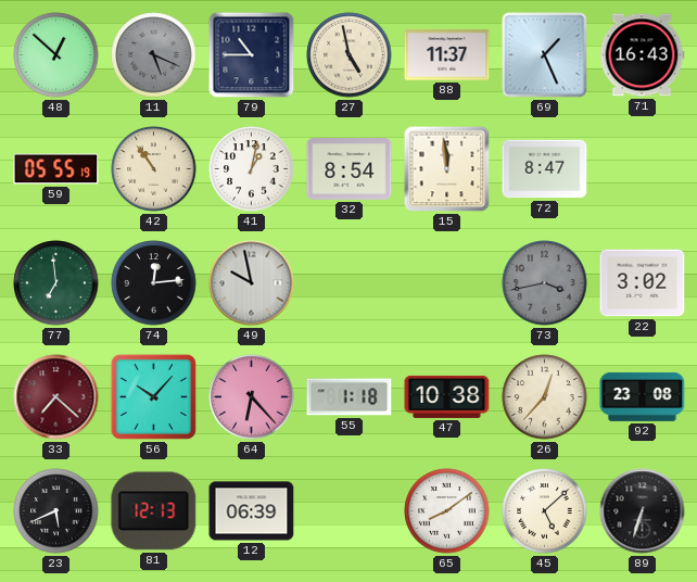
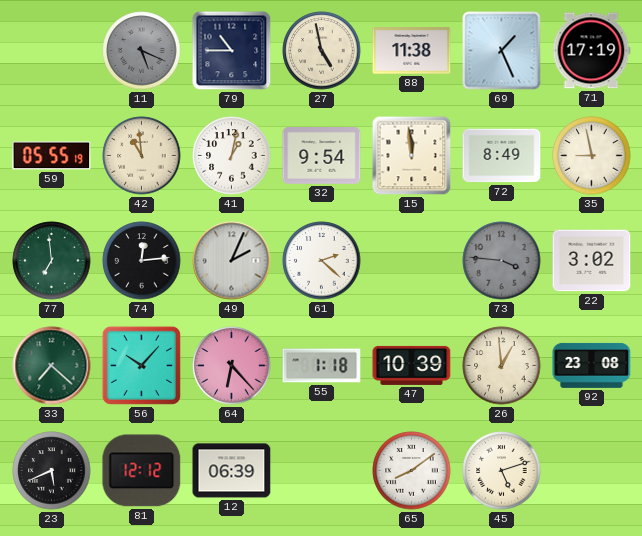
48: 12:52 -> none (56, 55)
88: 11:37 -> 11:38 (412, 51)
71: 16:43 -> 17:19 (591, 51)
42: 10:54 -> 10:59 (142, 156)
32: 8:54 -> 9:54 (322, 156)
72: 8:47 -> 8:49 (502, 156)
35: none -> 8:58 (592, 156)
49: 9:58 -> 2:04 (232, 261)
61: none -> 2:22 (322, 261)
73: 3:43 -> 3:46 (502, 261)
33 dial: burgundy -> green (52, 366)
47: 10:38 -> 10:39 (412, 365)
26: 12:37 -> 12:59 (502, 366)
81: 12:13 -> 12:12 (142, 471)
45: 5:08 -> 5:12 (502, 471)
89: 6:33 -> none (643, 511)
